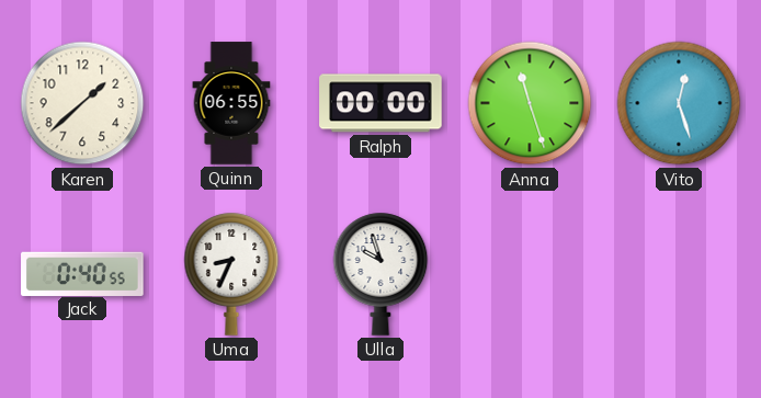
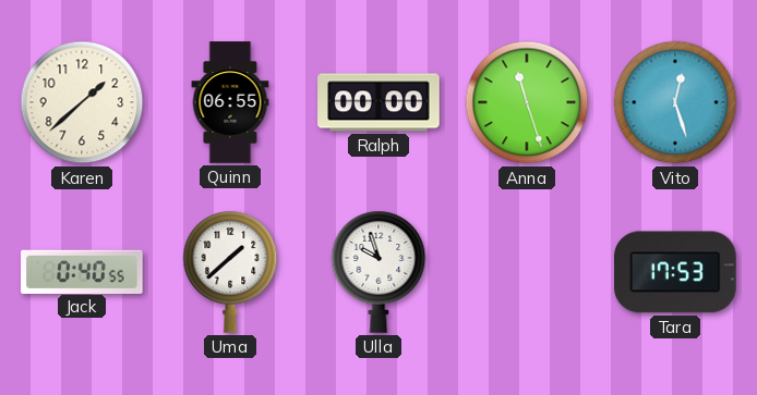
Uma: 8:34 -> 1:38 (230, 272)
Tara: none -> 17:53 (676, 272)
